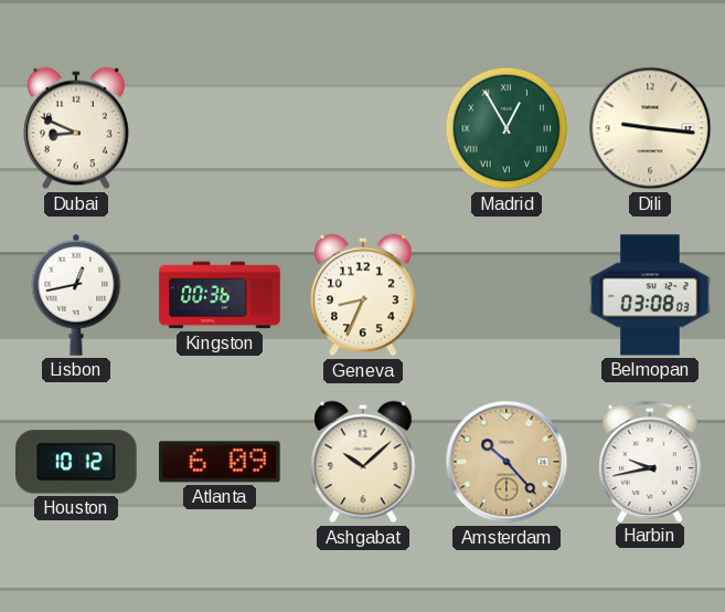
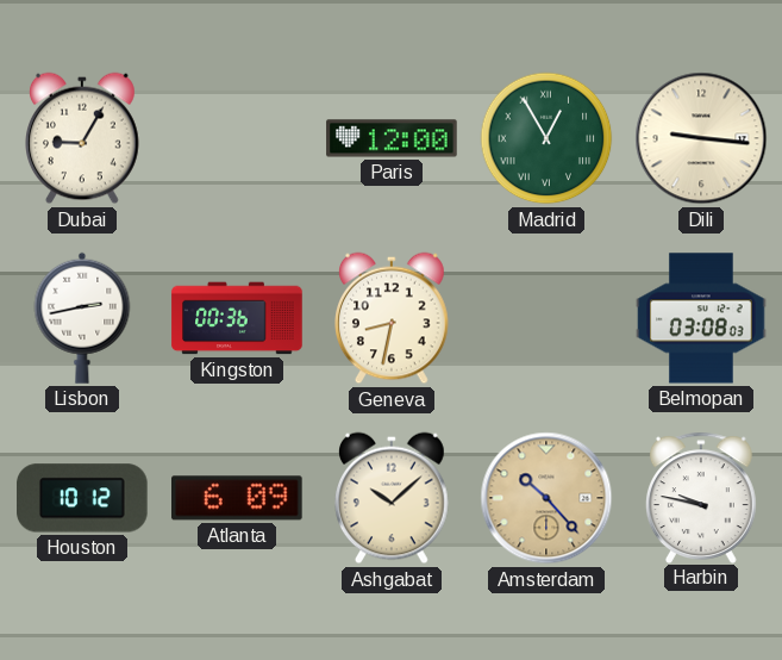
Dubai: 8:49 -> 9:05 (83, 138)
Paris: none -> 12:00 (392, 138)
Lisbon: 12:43 -> 2:43 (82, 318)
Geneva: 8:34 -> 8:32 (393, 318)
Harbin: 9:43 -> 9:47 (701, 497)
